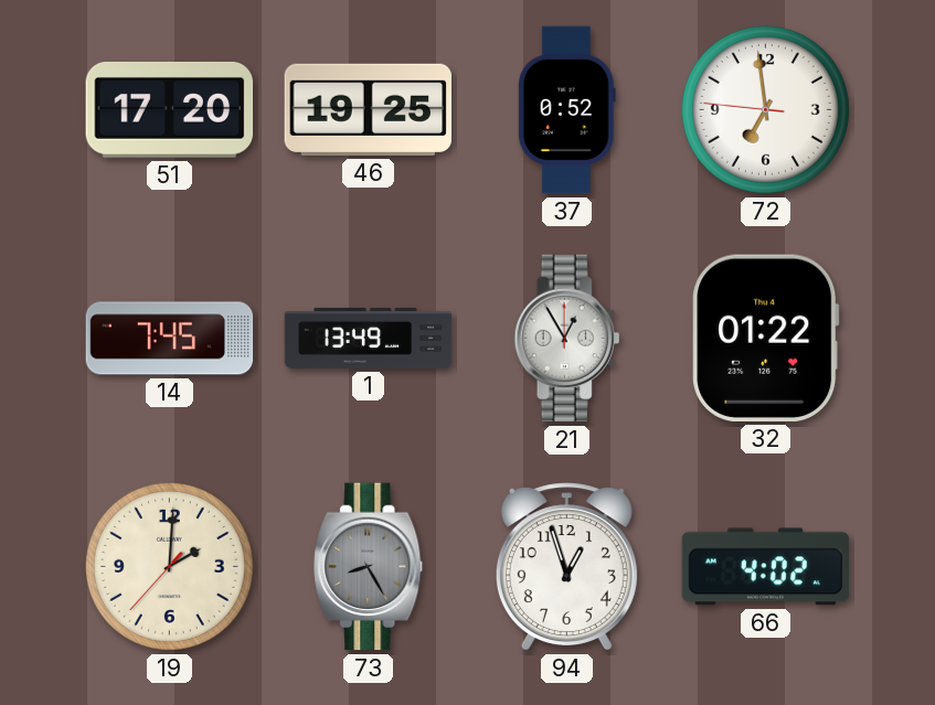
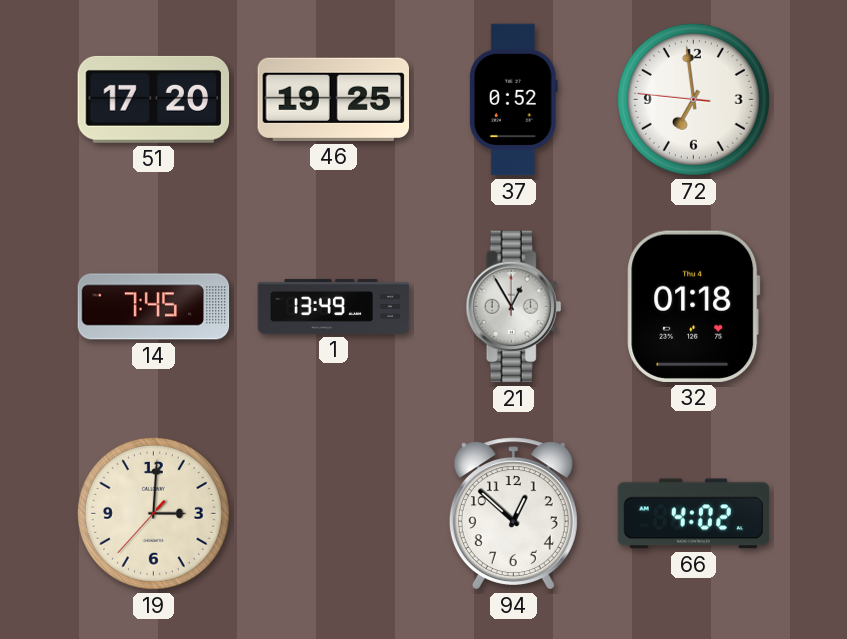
32: 01:22 -> 01:18 (694, 306)
19: 2:00 -> 3:00 (153, 513)
73: 8:25 -> none (369, 567)
94: 12:57 -> 12:52 (513, 514)
